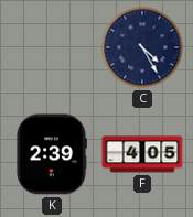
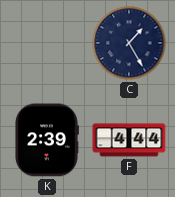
C: 4:25 -> 1:25 (129, 43)
F: 4:05 -> 4:44 (129, 140)
